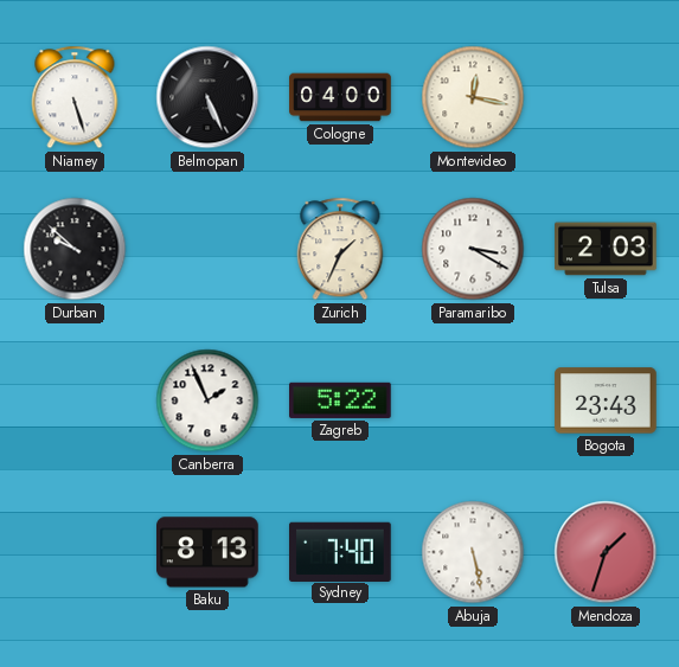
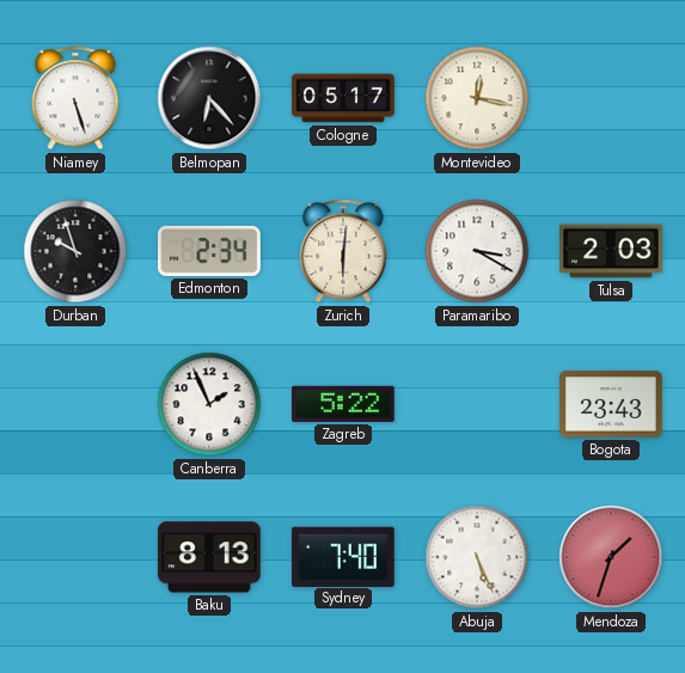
Belmopan: 5:26 -> 6:23 (209, 98)
Cologne: 04:00 -> 05:17 (343, 98)
Durban: 9:52 -> 9:57 (75, 251)
Edmonton: none -> 2:34 (210, 251)
Zurich: 1:34 -> 6:01 (343, 251)
Abuja: 5:28 -> 5:26 (477, 557)
